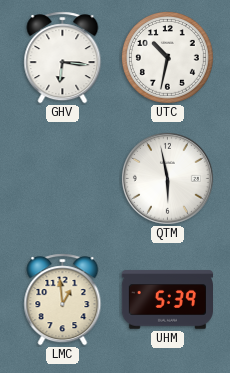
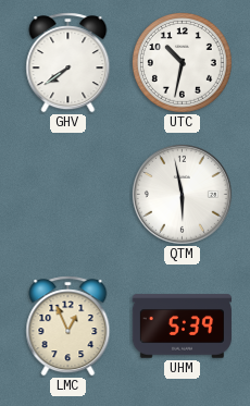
GHV: 6:16 -> 7:39 (68, 63)
LMC: 12:59 -> 12:56 (68, 327)
